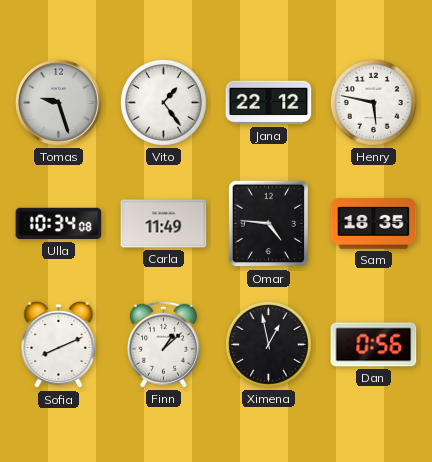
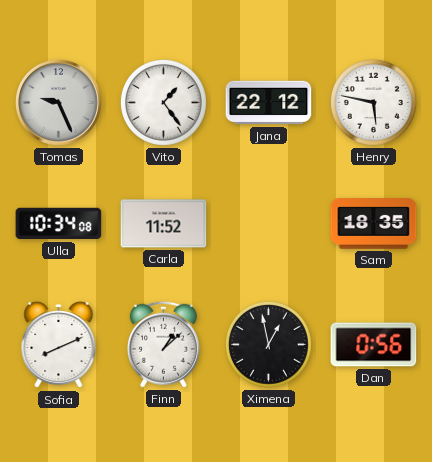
Tomas: 9:27 -> 9:26 (59, 103)
Carla: 11:49 -> 11:52 (164, 224)
Omar: 4:46 -> none (269, 224)
